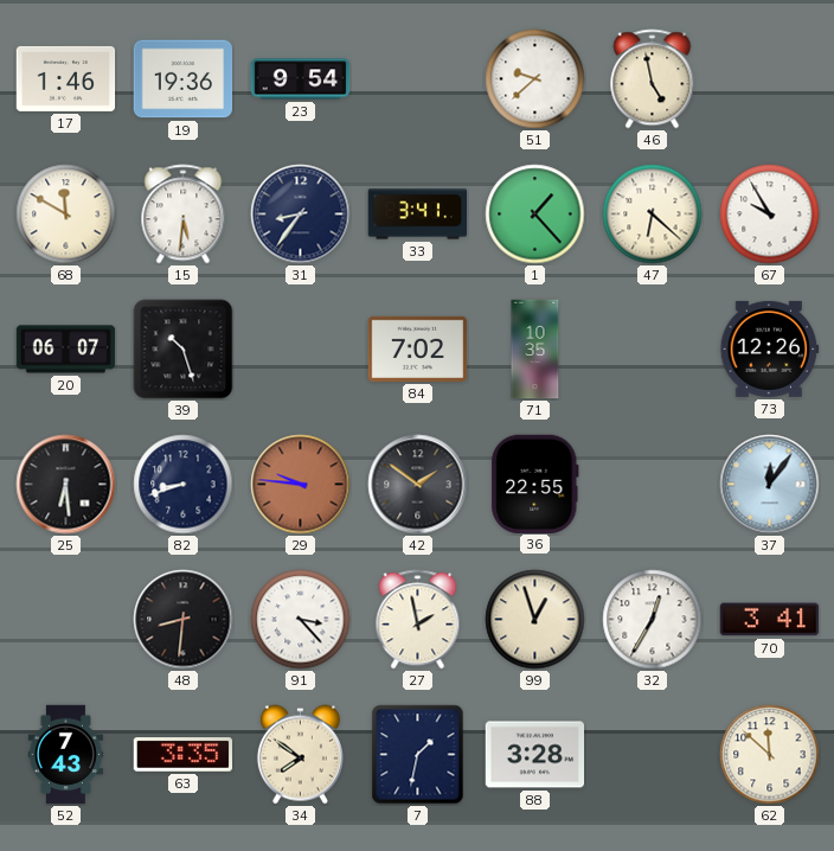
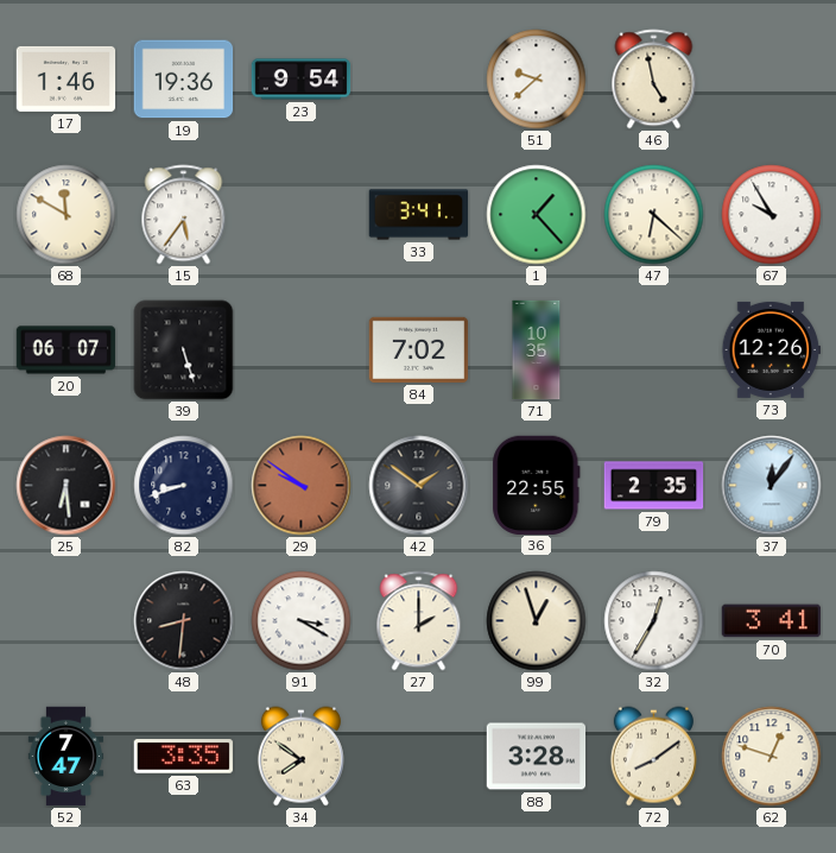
15: 5:31 -> 5:36 (184, 215)
31: 8:36 -> none (301, 215)
39: 10:27 -> 5:27 (184, 350)
29: 9:46 -> 9:51 (302, 486)
79: none -> 2:35 (654, 486)
91: 3:23 -> 3:20 (302, 621)
27: 1:58 -> 2:00 (419, 621)
52: 7:43 -> 7:47 (66, 757)
7: 1:32 -> none (418, 755)
72: none -> 8:09 (653, 757)
62: 11:52 -> 12:48 (772, 757)
